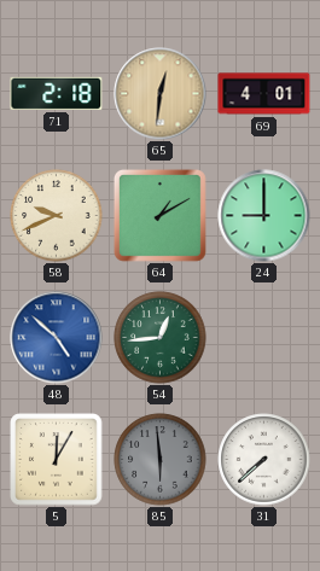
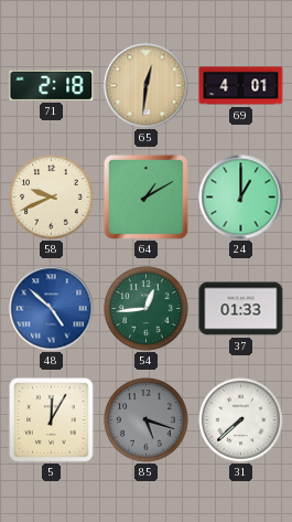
24: 9:00 -> 1:00 (241, 198)
37: none -> 01:33 (241, 309)
85: 5:59 -> 5:18 (147, 420)
